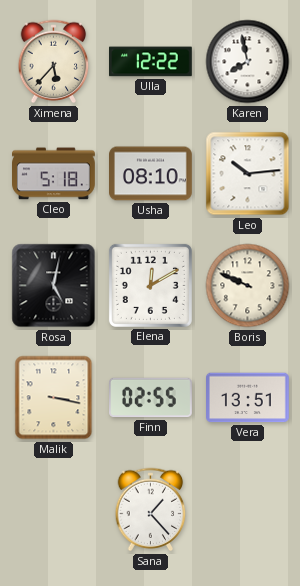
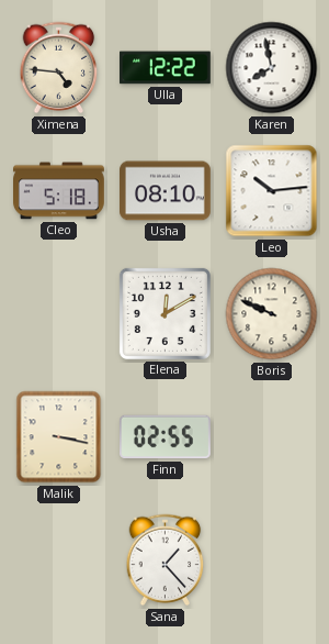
Ximena: 5:37 -> 4:46 (59, 68)
Rosa: 5:02 -> none (54, 286)
Vera: 13:51 -> none (248, 398)
